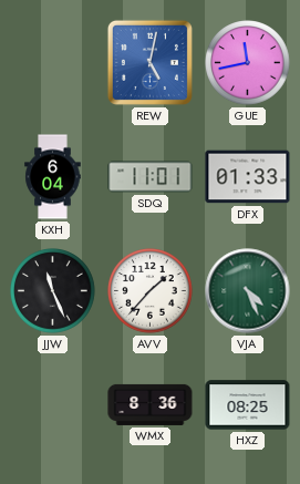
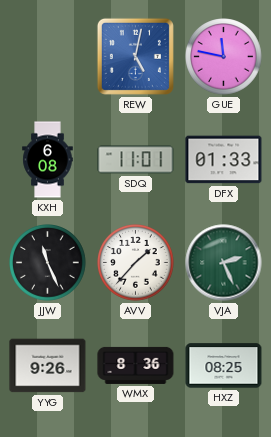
GUE: 11:43 -> 11:47 (224, 57)
KXH: 6:04 -> 6:08 (48, 160)
VJA: 4:26 -> 2:26 (224, 263)
YYG: none -> 9:26 (48, 366)
